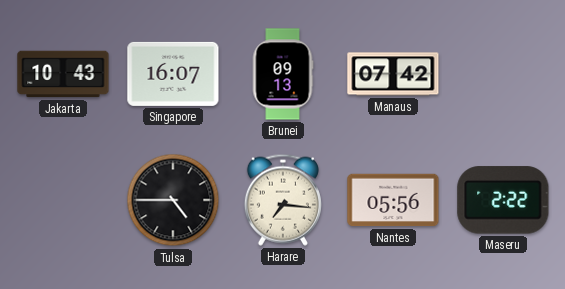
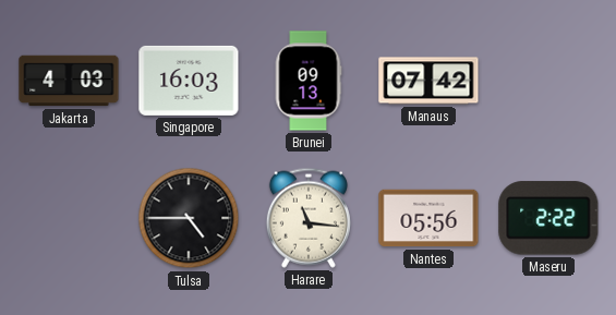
Jakarta: 10:43 -> 4:03 (69, 81)
Singapore: 16:07 -> 16:03 (189, 81)
Harare: 7:16 -> 11:16 (309, 218)
